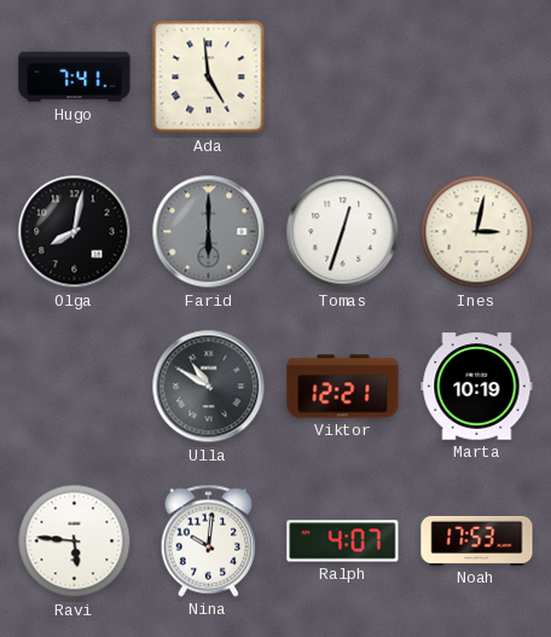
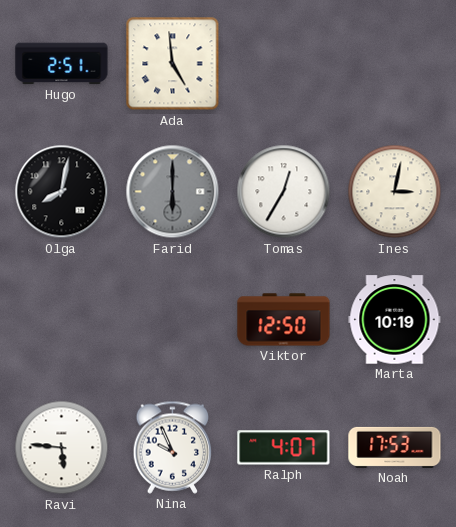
Hugo: 7:41 -> 2:51 (62, 64)
Tomas: 12:33 -> 12:35 (284, 192)
Ulla: 10:50 -> none (209, 387)
Viktor: 12:21 -> 12:50 (284, 320)
Nina: 10:01 -> 9:56 (173, 447)
